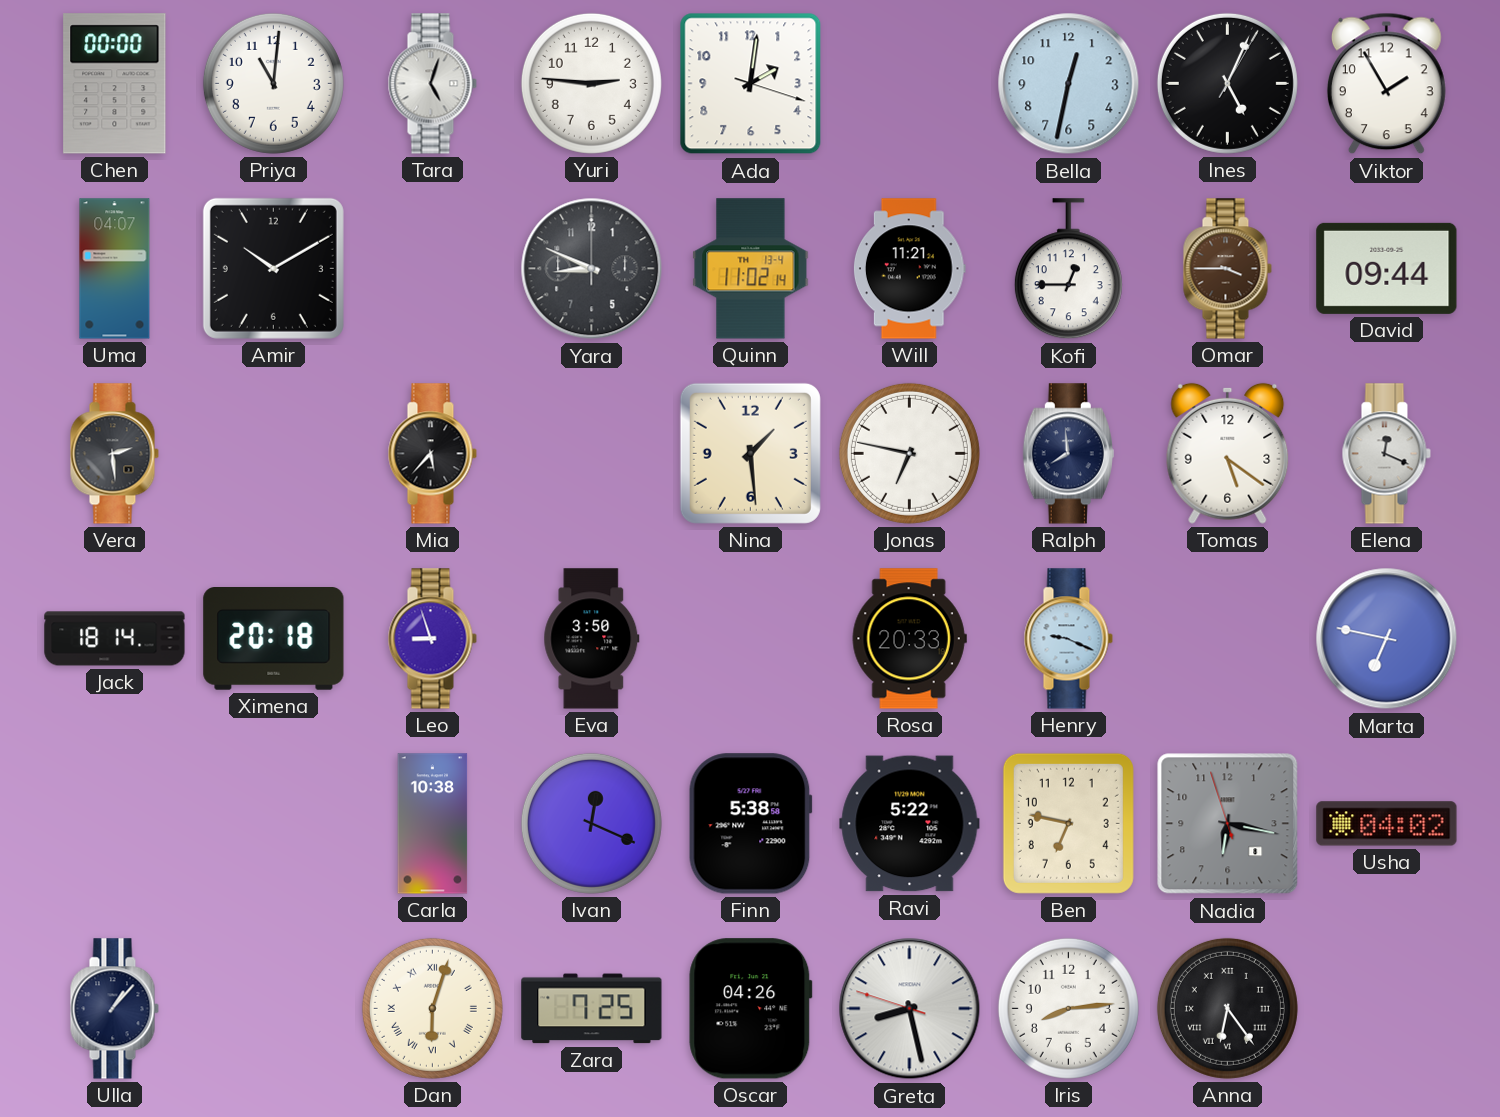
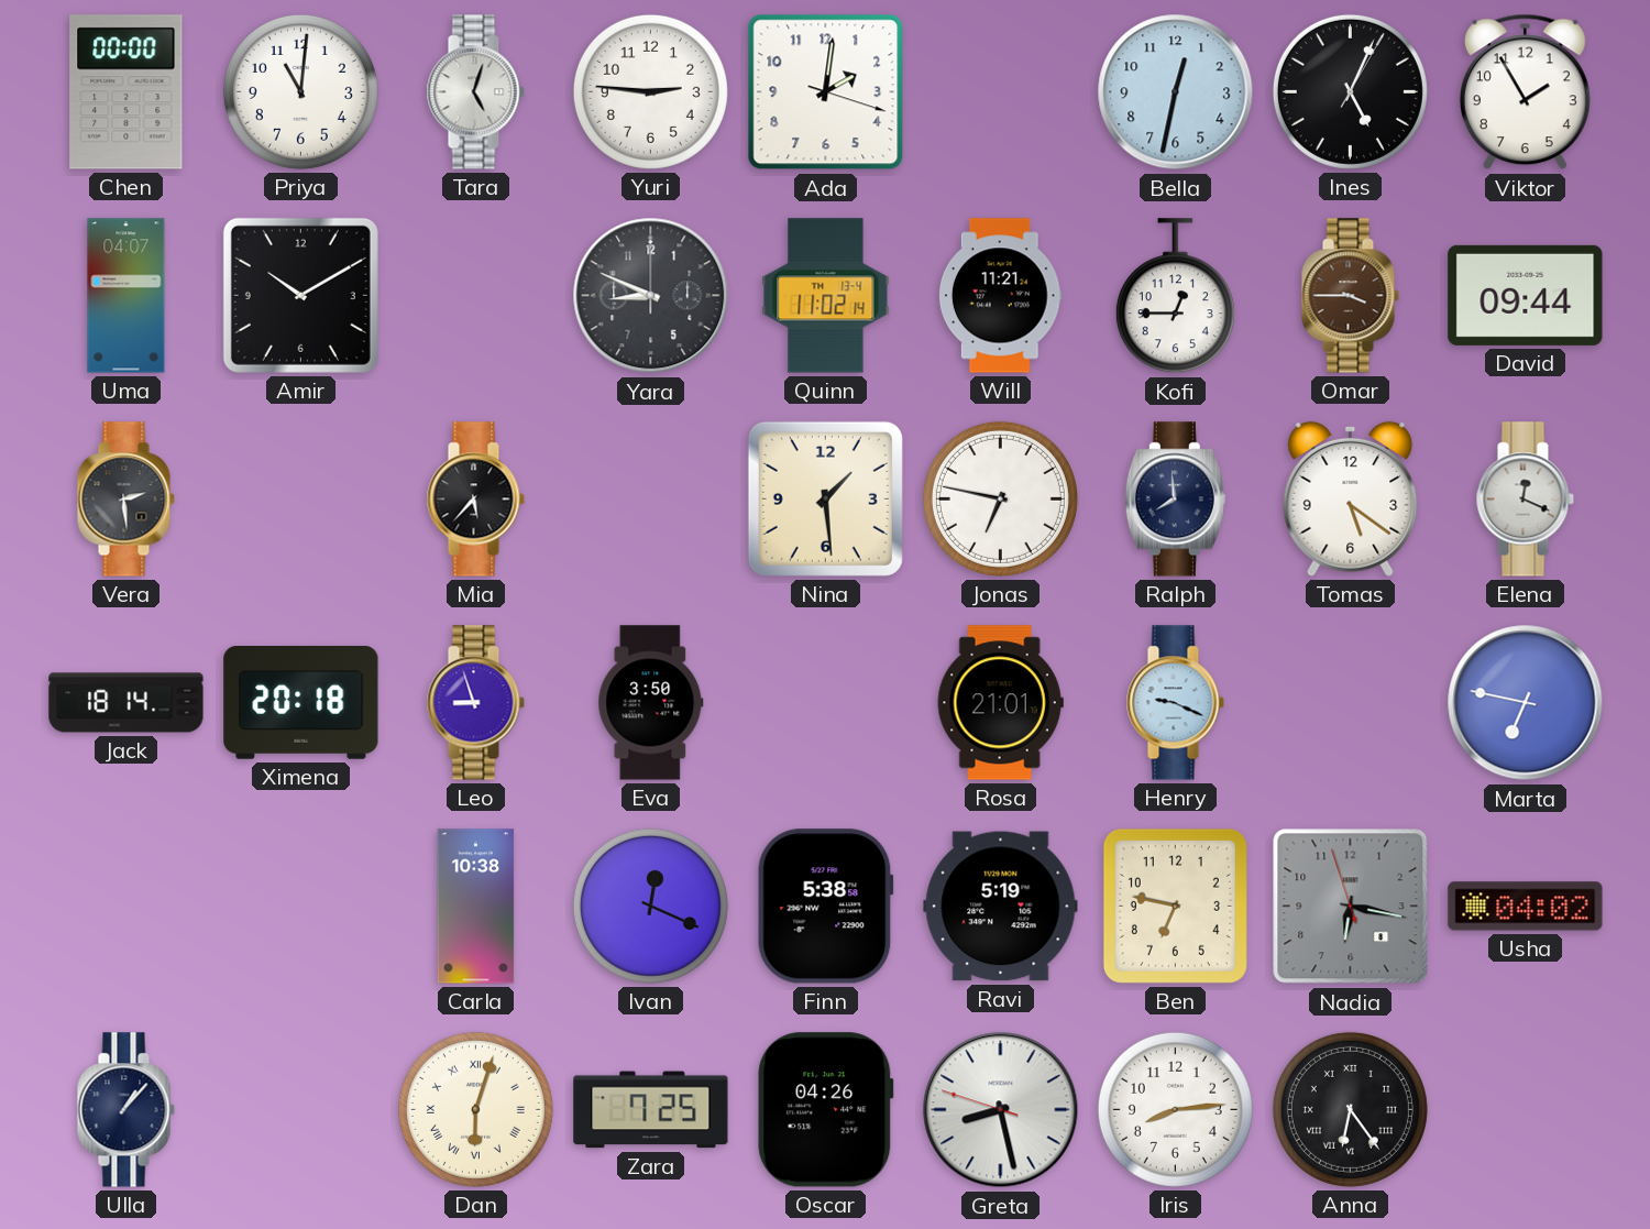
Rosa: 20:33 -> 21:01 (1000, 703)
Ravi: 5:22 -> 5:19 (1001, 907)
